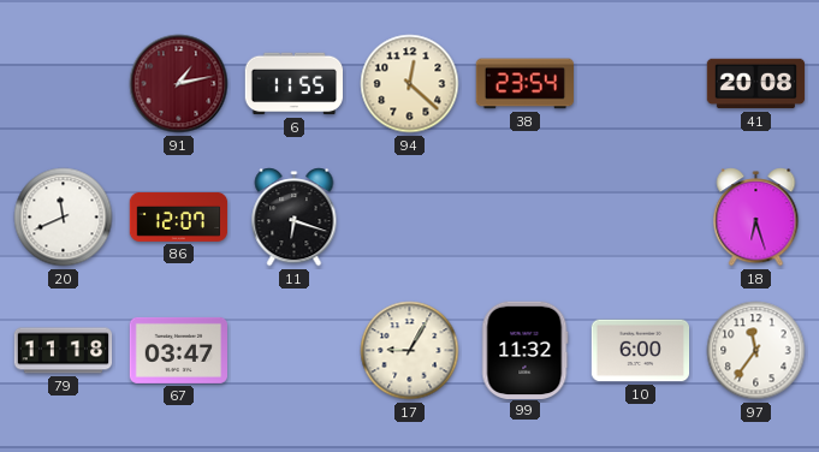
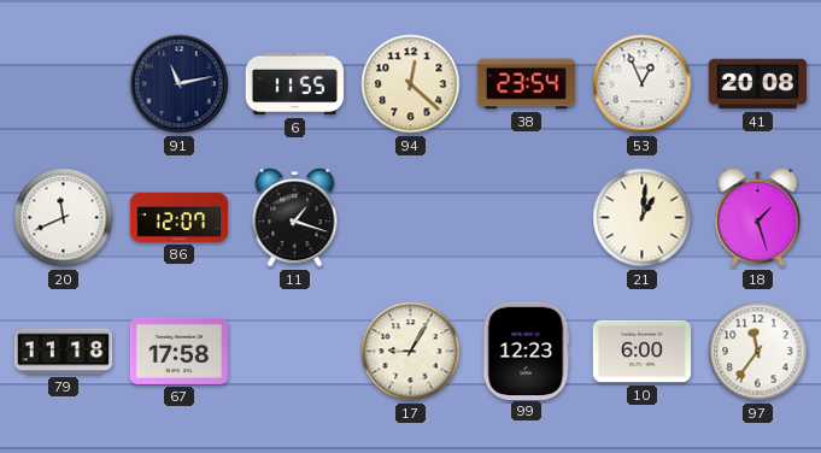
91: 1:13 -> 11:13 (180, 84)
91 dial: burgundy -> navy (180, 84)
53: none -> 12:56 (643, 84)
11: 6:18 -> 1:18 (295, 218)
21: none -> 1:01 (643, 218)
18: 6:27 -> 1:27 (758, 218)
67: 03:47 -> 17:58 (180, 351)
99: 11:32 -> 12:23 (526, 351)
